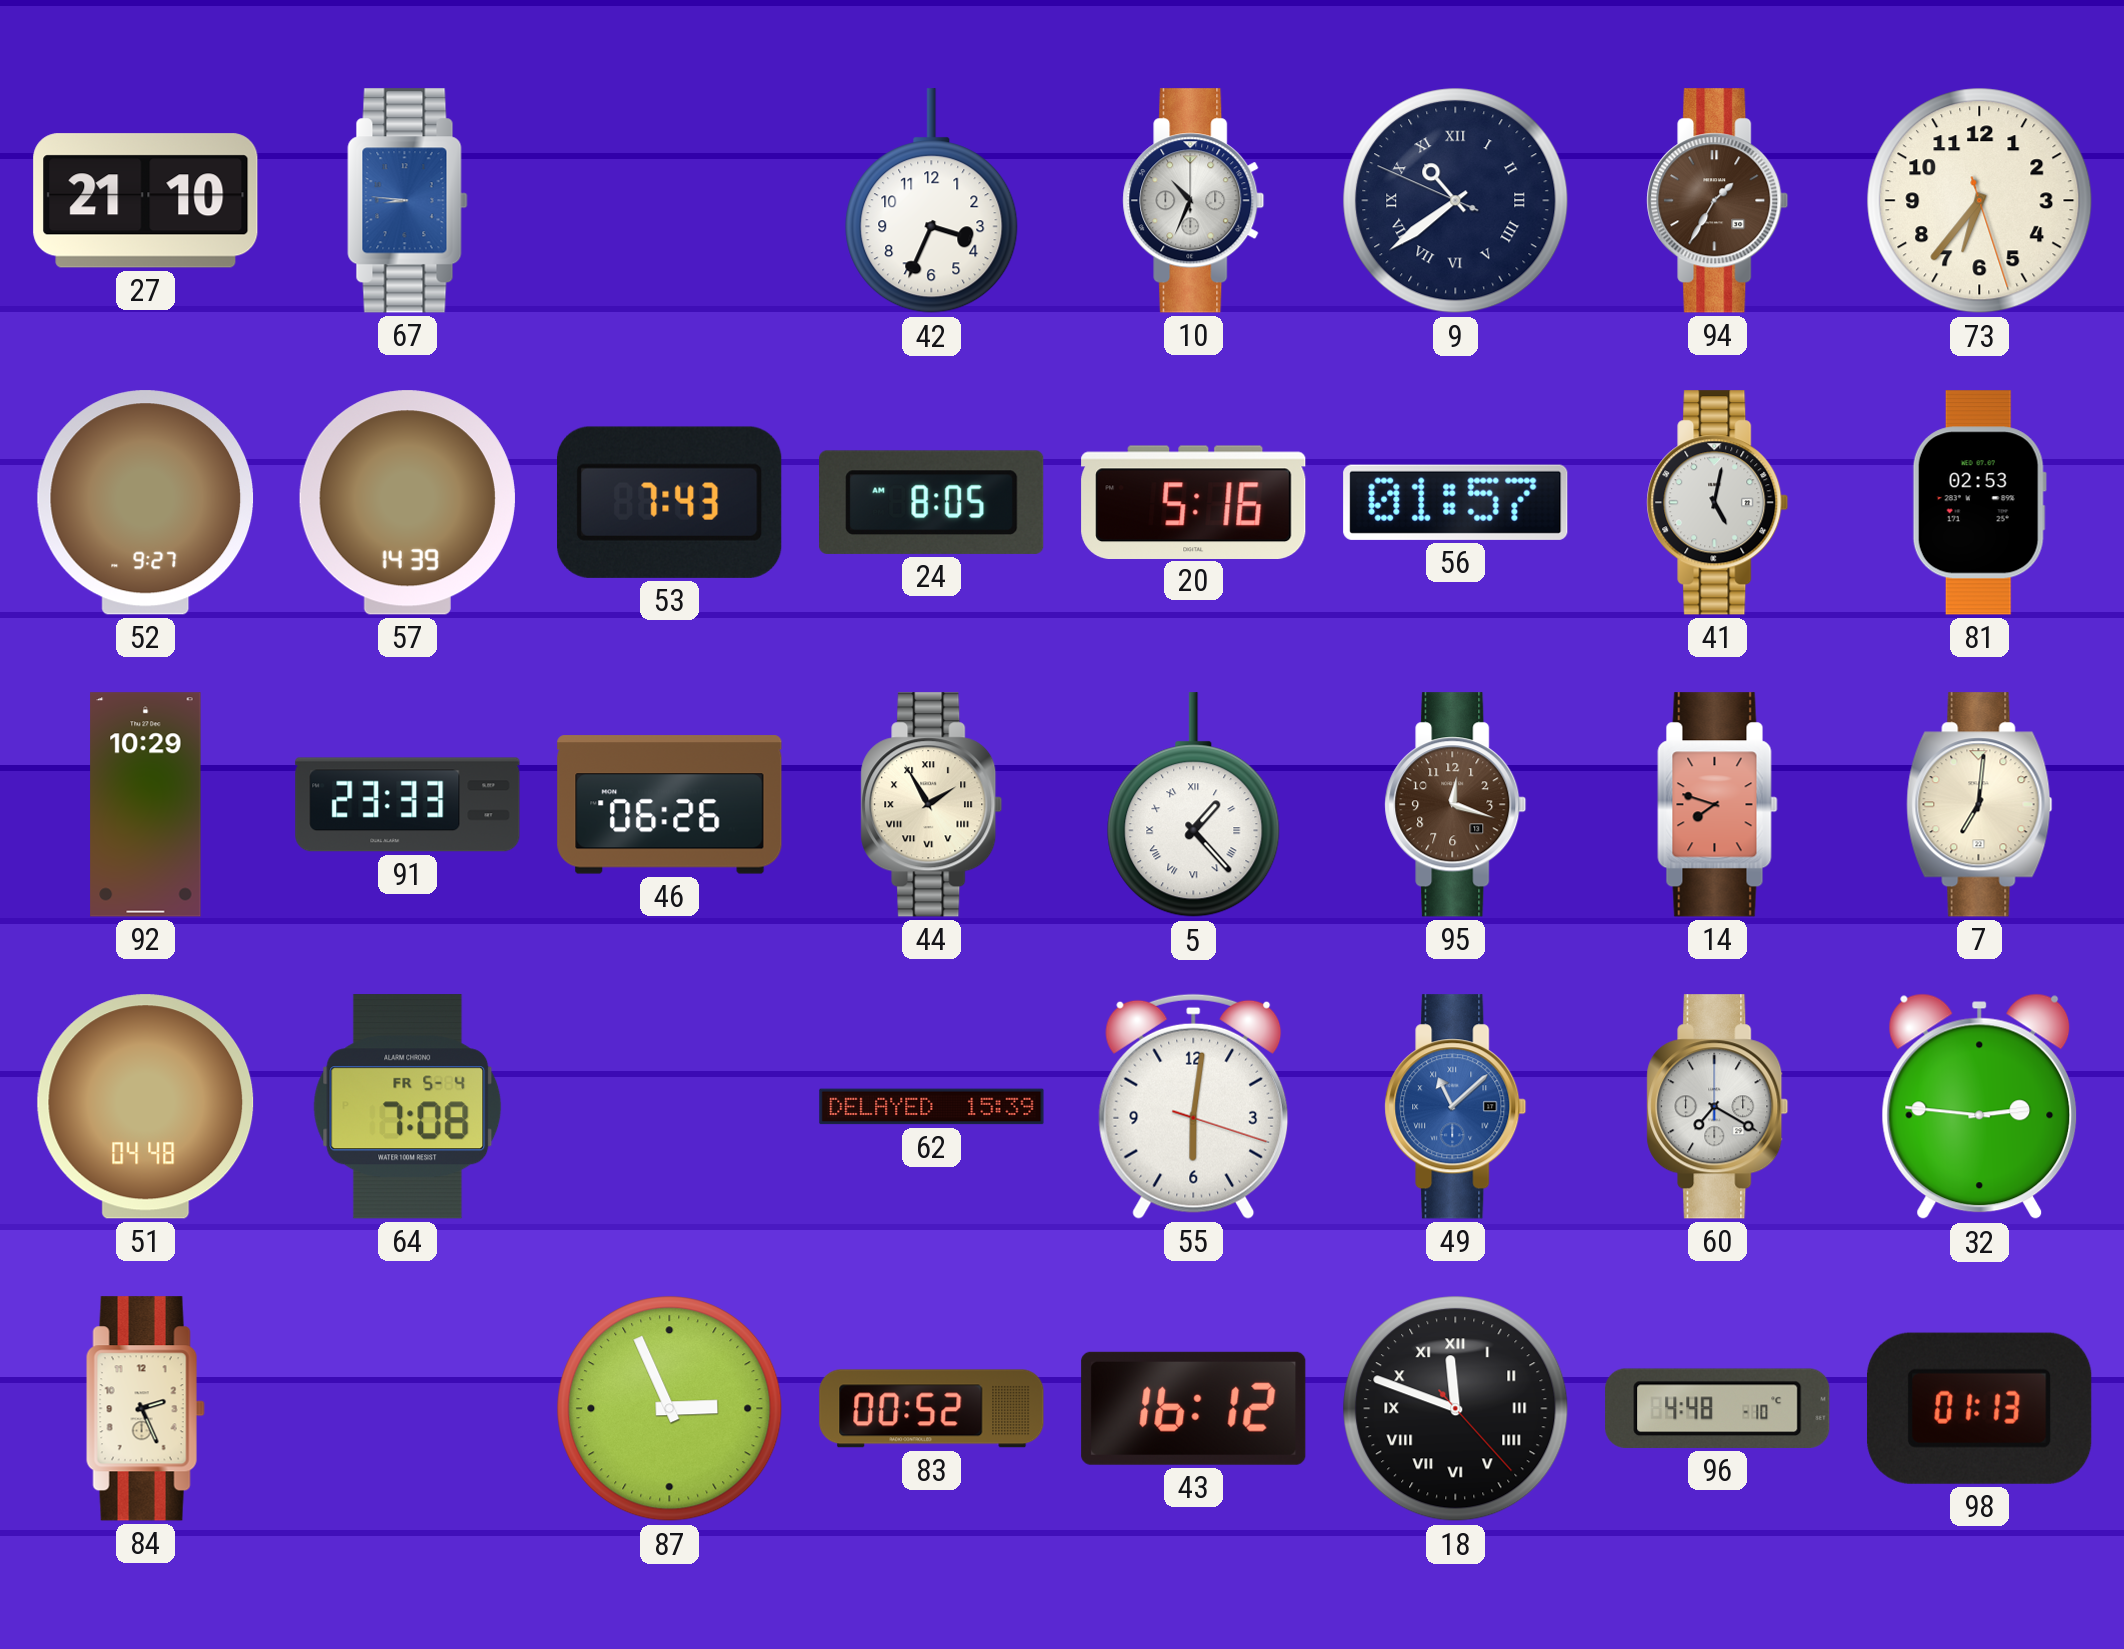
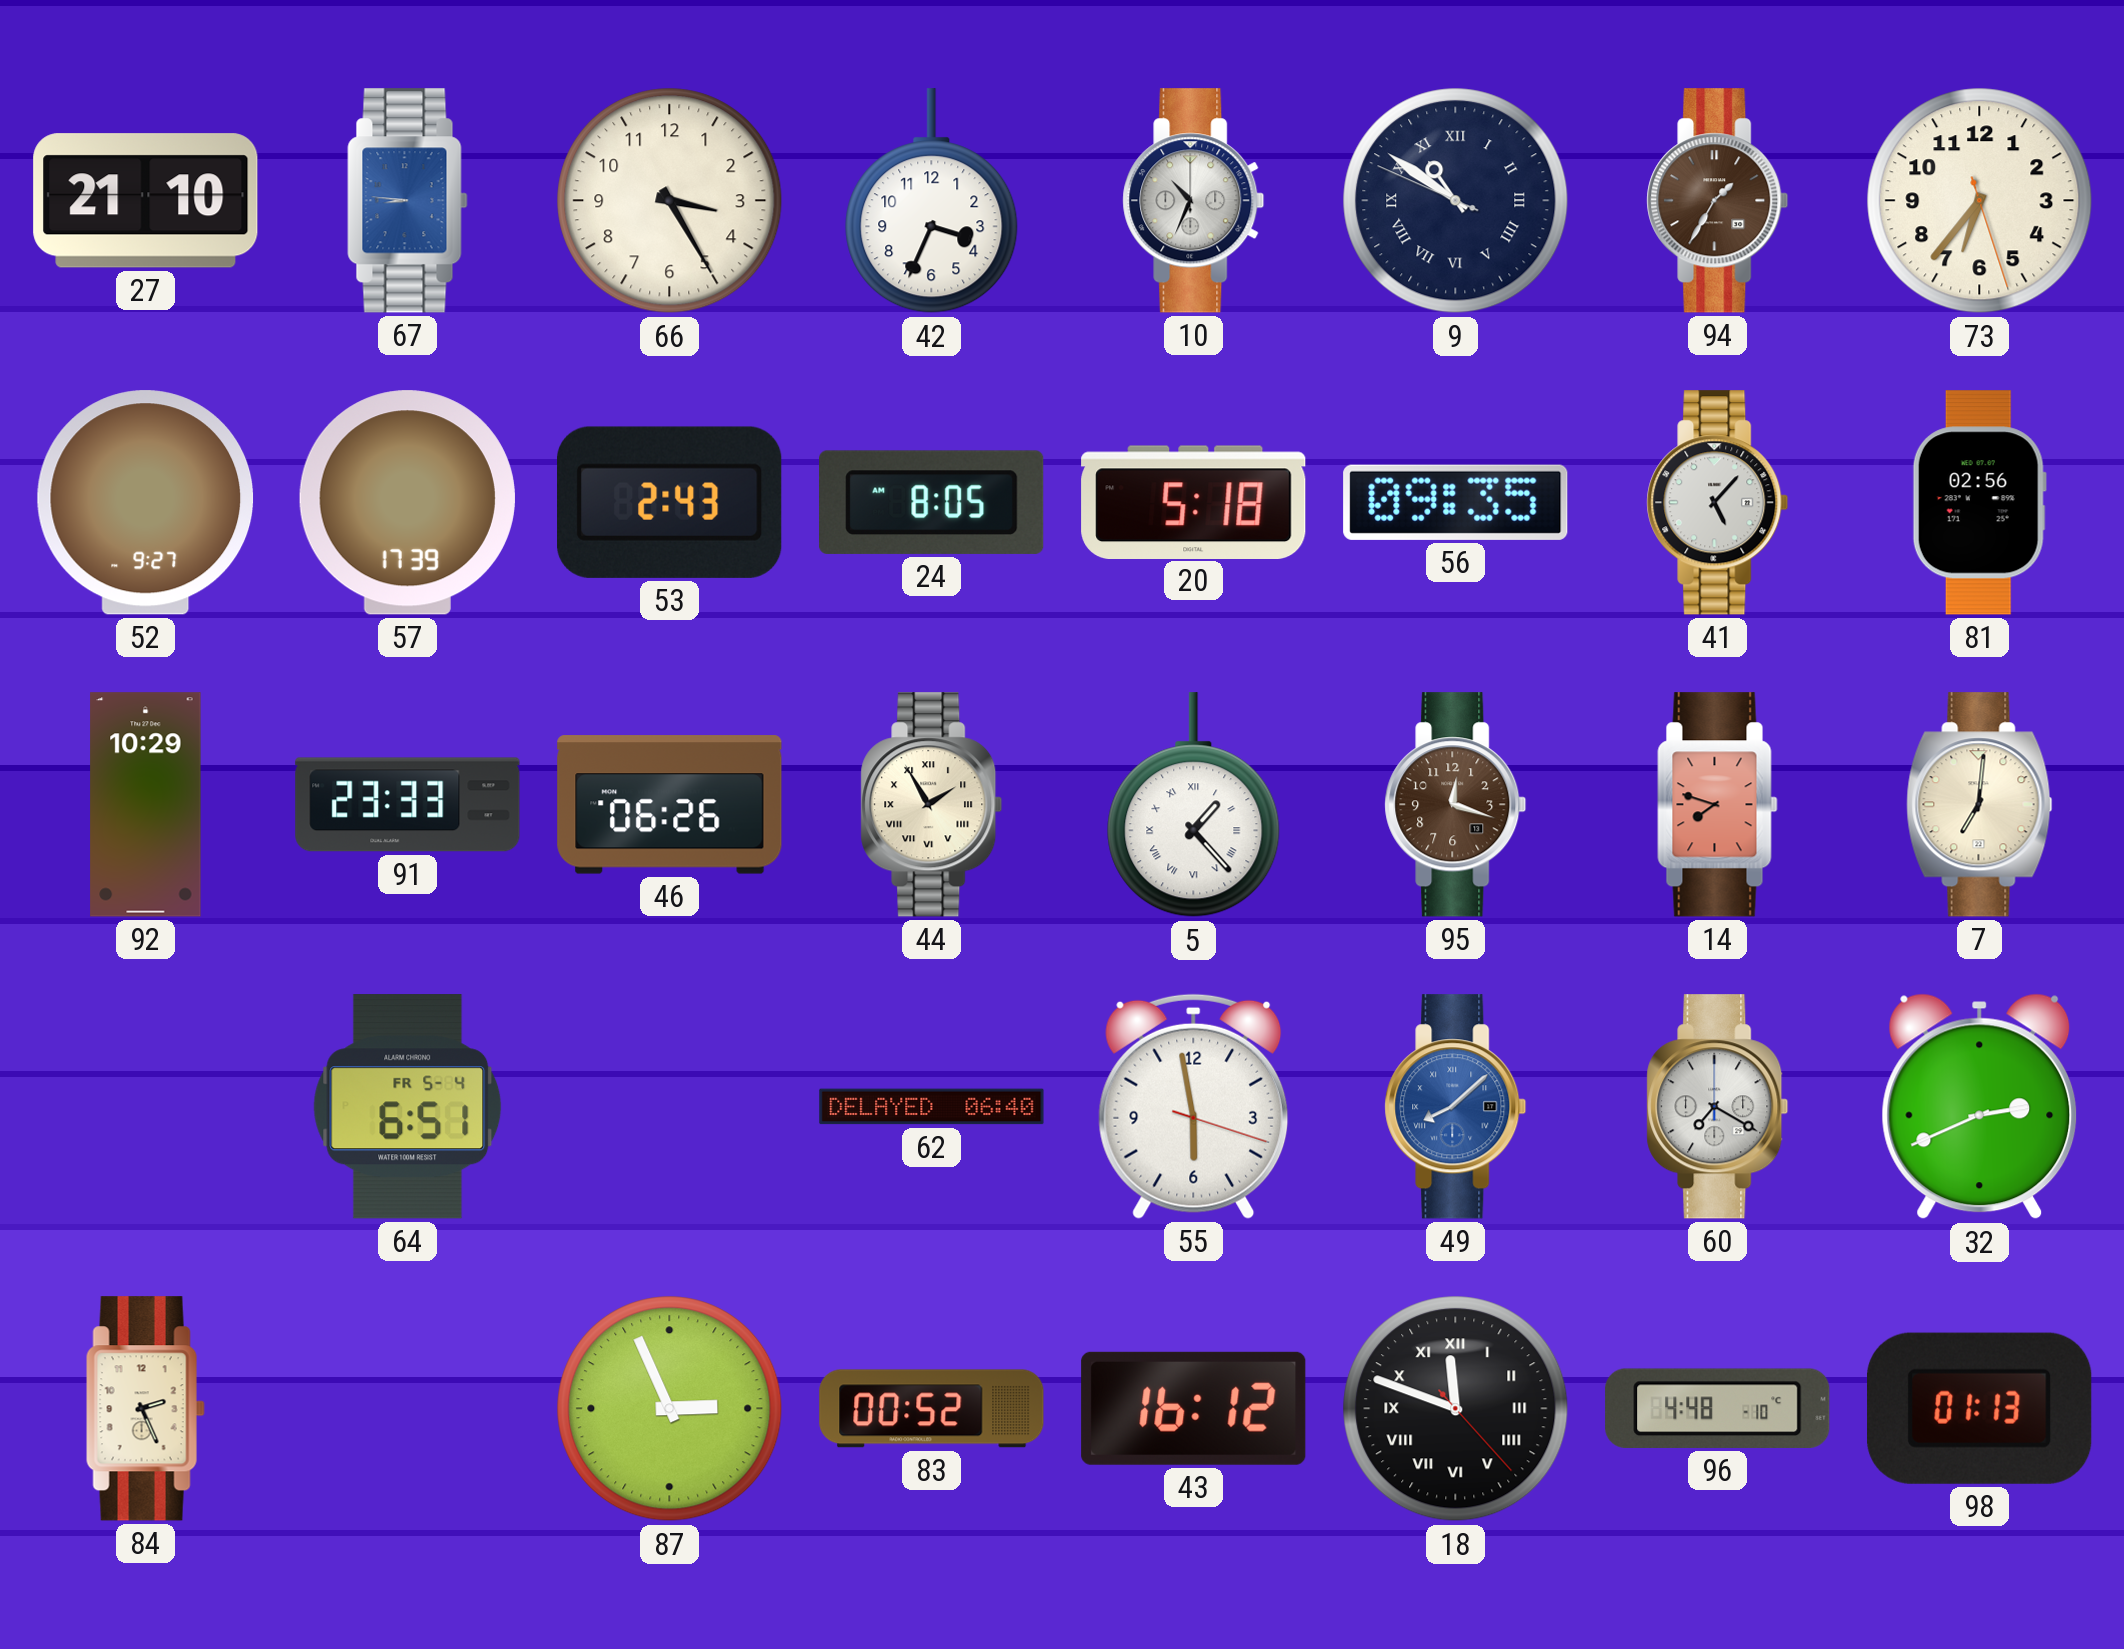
66: none -> 3:25 (670, 201)
9: 10:38 -> 10:50 (1456, 201)
57: 14:39 -> 17:39 (407, 503)
53: 7:43 -> 2:43 (670, 502)
20: 5:16 -> 5:18 (1194, 502)
56: 01:57 -> 09:35 (1456, 502)
41: 5:02 -> 5:07 (1718, 503)
81: 02:53 -> 02:56 (1979, 503)
51: 04:48 -> none (146, 1107)
64: 7:08 -> 6:51 (408, 1107)
62: 15:39 -> 06:40 (932, 1107)
55: 6:01 -> 5:58 (1194, 1106)
49: 11:08 -> 8:08 (1456, 1107)
32: 2:46 -> 2:41 (1980, 1107)
